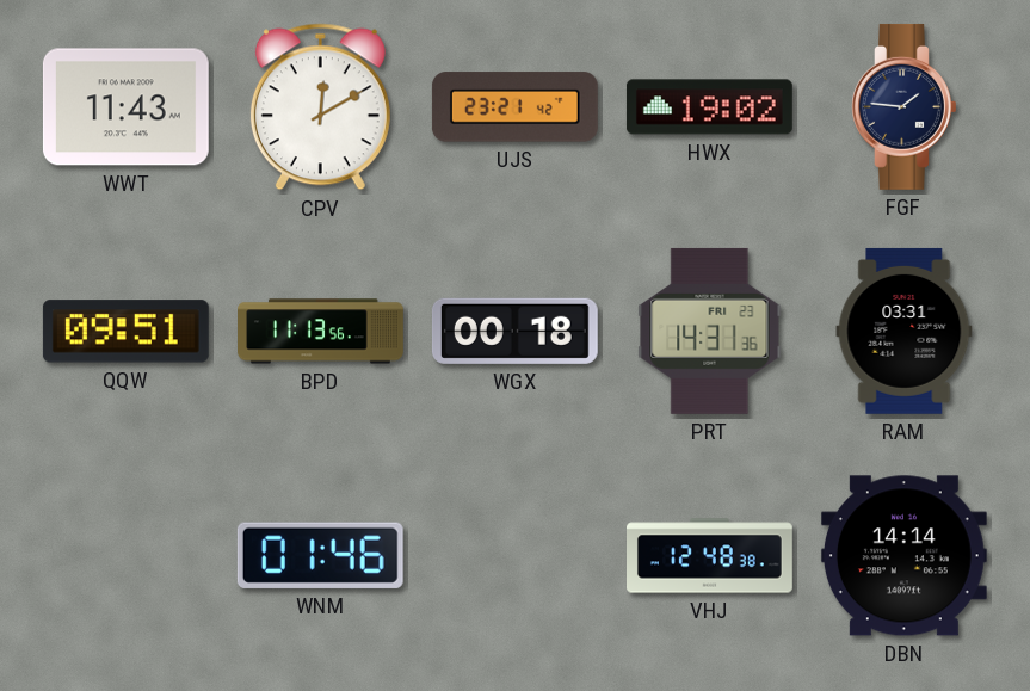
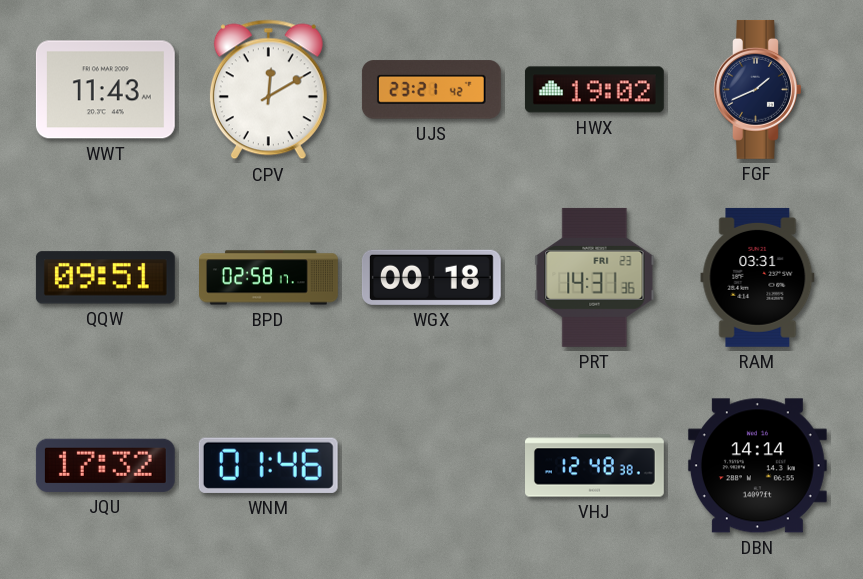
FGF: 1:46 -> 1:41 (758, 89)
BPD: 11:13 -> 02:58 (269, 278)
JQU: none -> 17:32 (105, 465)
